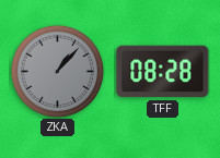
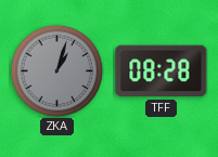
ZKA: 1:07 -> 1:03 (56, 70)
